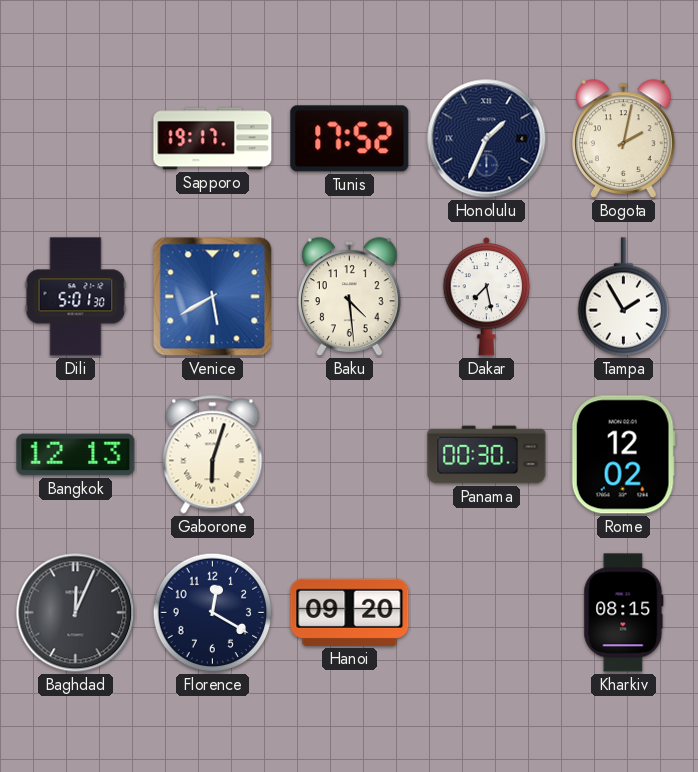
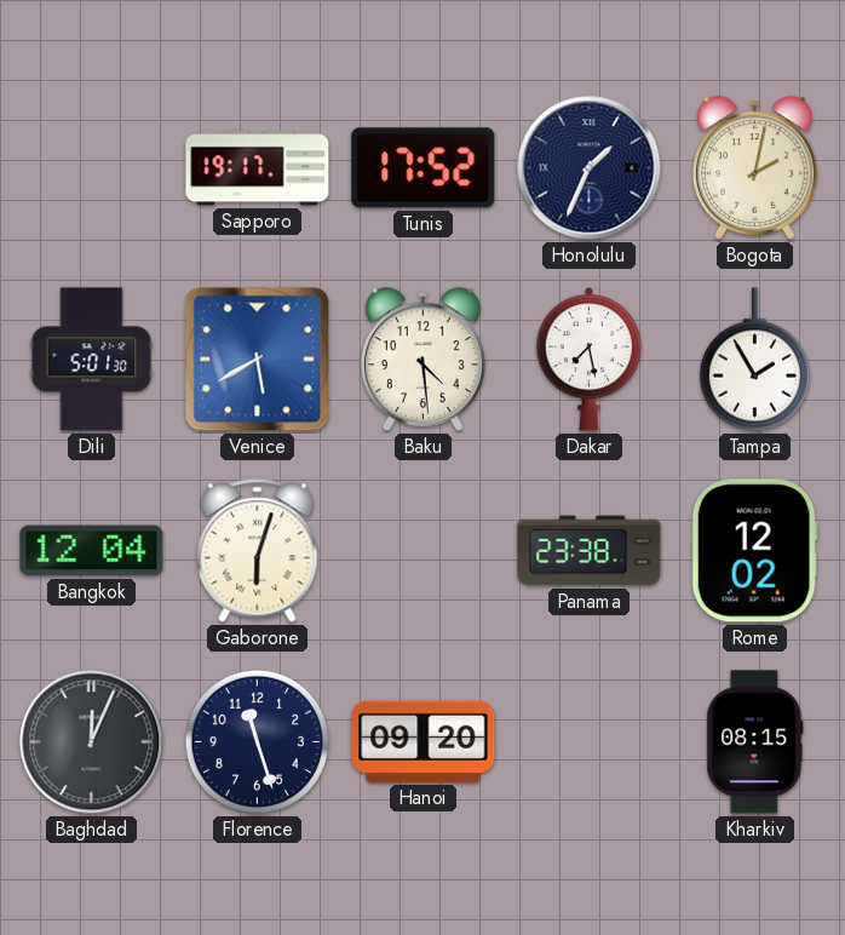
Bangkok: 12:13 -> 12:04 (92, 551)
Panama: 00:30 -> 23:38 (590, 551)
Florence: 12:20 -> 11:27 (258, 742)
